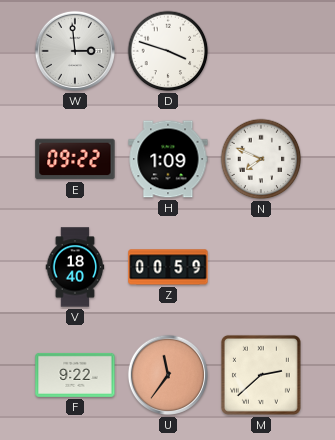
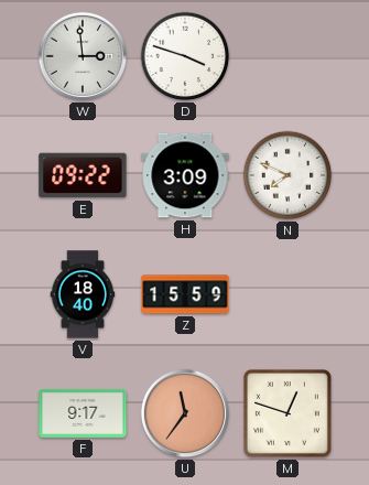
H: 1:09 -> 3:09 (185, 175)
Z: 00:59 -> 15:59 (185, 294)
F: 9:22 -> 9:17 (83, 413)
M: 2:38 -> 12:48 (287, 413)
